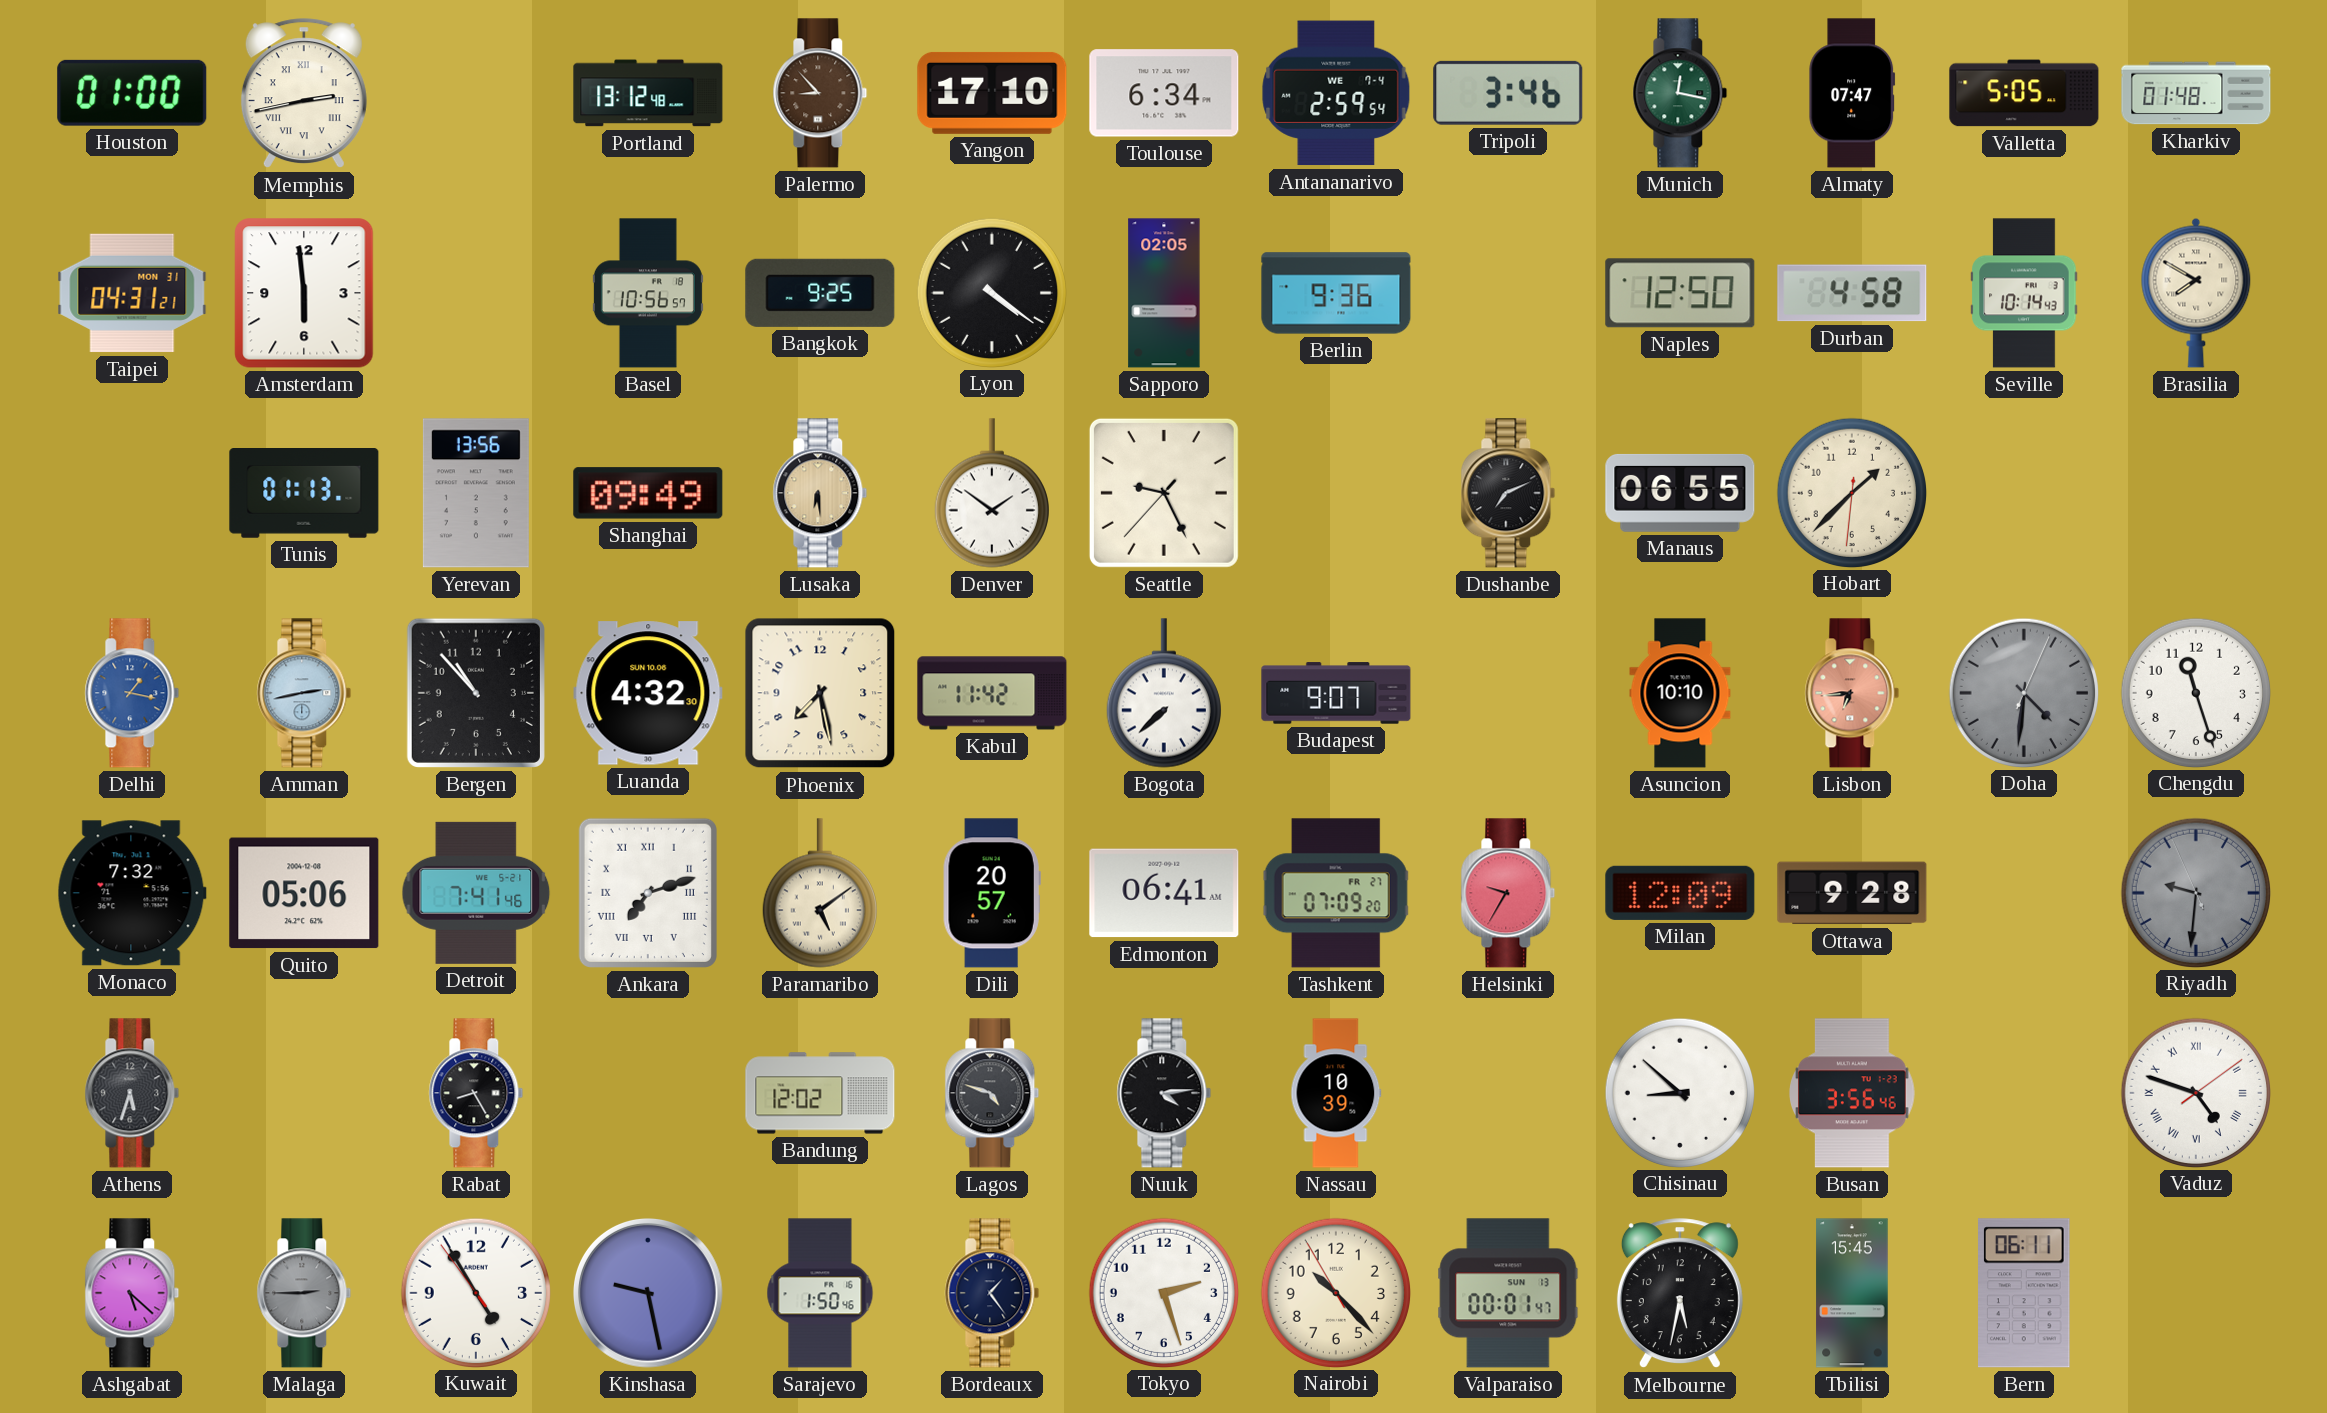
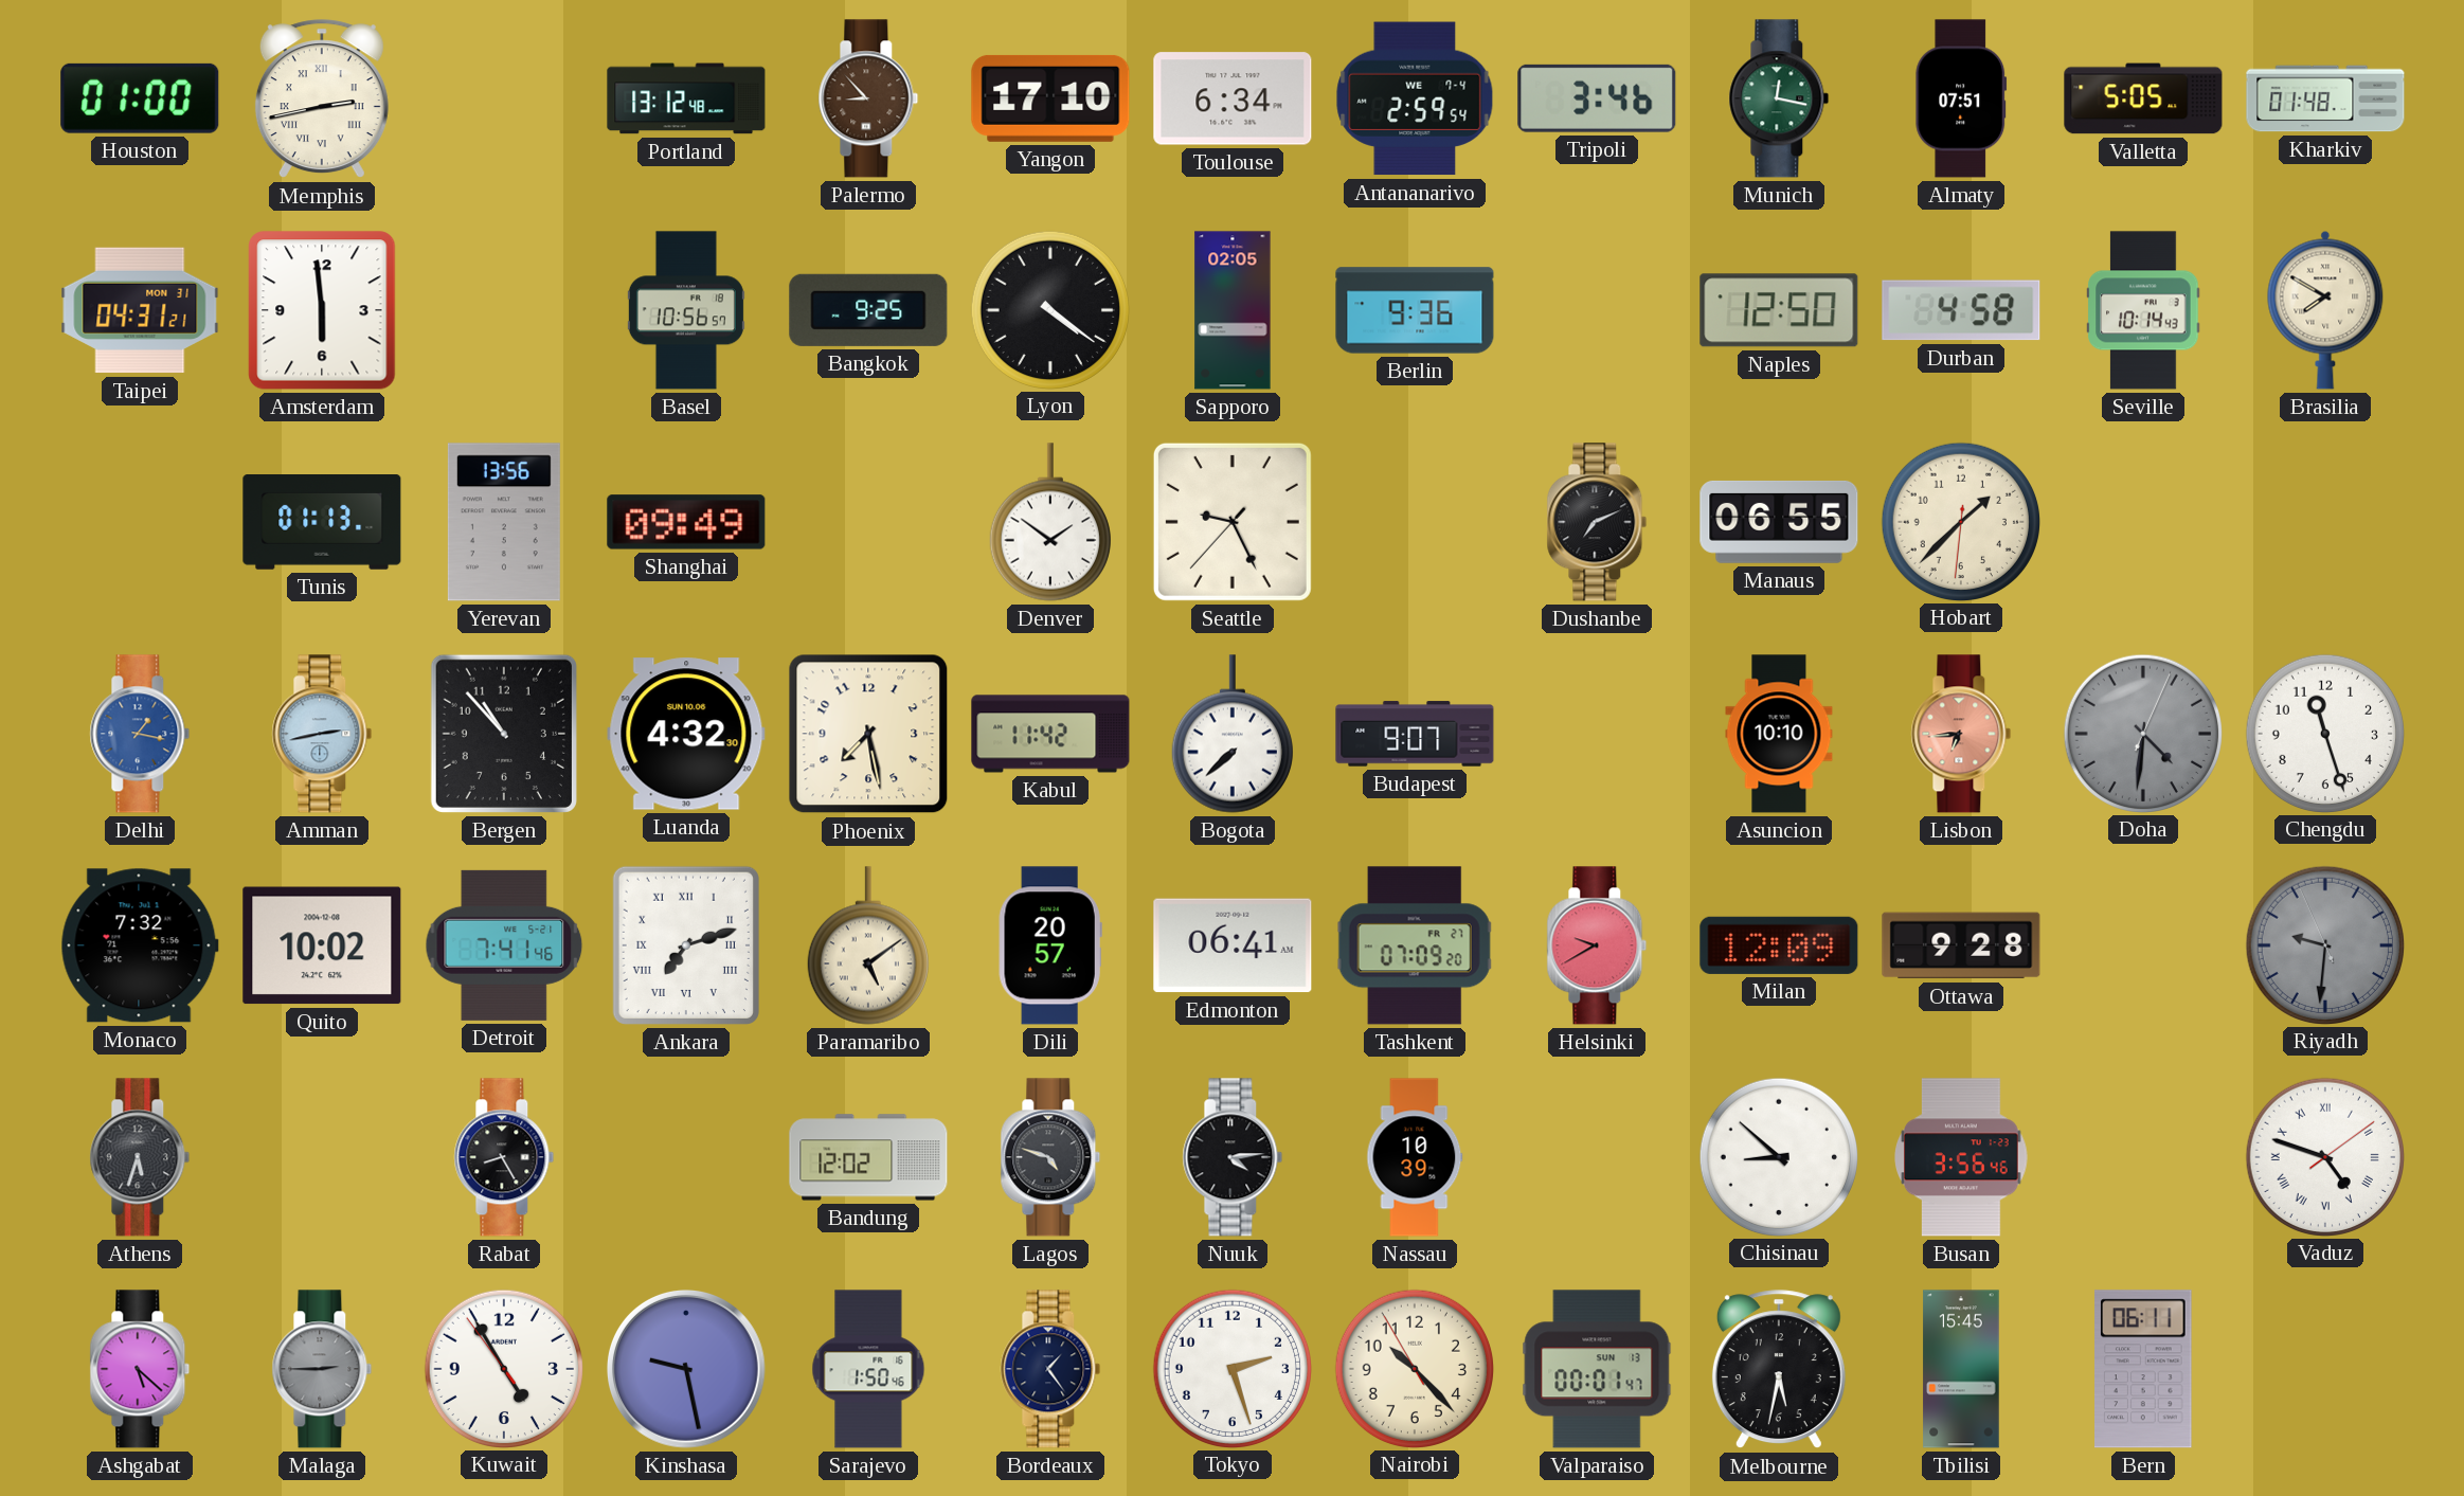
Almaty: 07:47 -> 07:51 (1961, 98)
Lusaka: 6:29 -> none (820, 493)
Quito: 05:06 -> 10:02 (322, 945)
Helsinki: 9:35 -> 9:40 (1597, 945)
